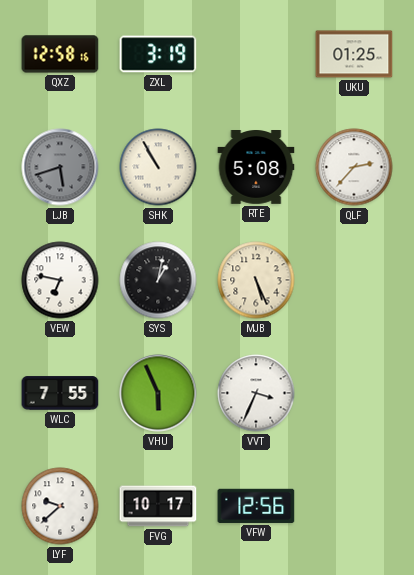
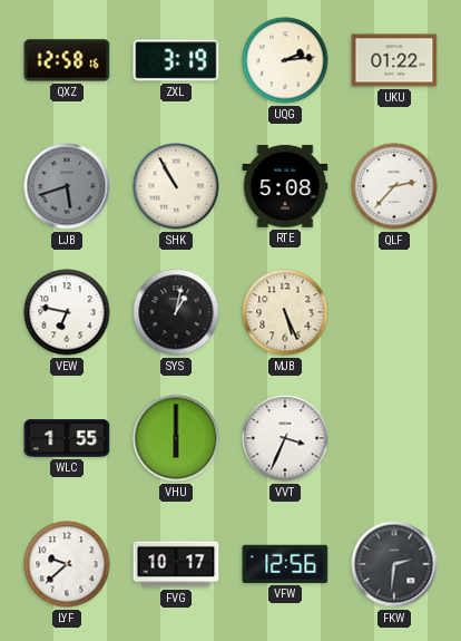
UQG: none -> 2:14 (285, 60)
UKU: 01:25 -> 01:22 (394, 60)
WLC: 7:55 -> 1:55 (67, 438)
VHU: 5:56 -> 6:00 (176, 438)
FKW: none -> 2:31 (394, 564)
